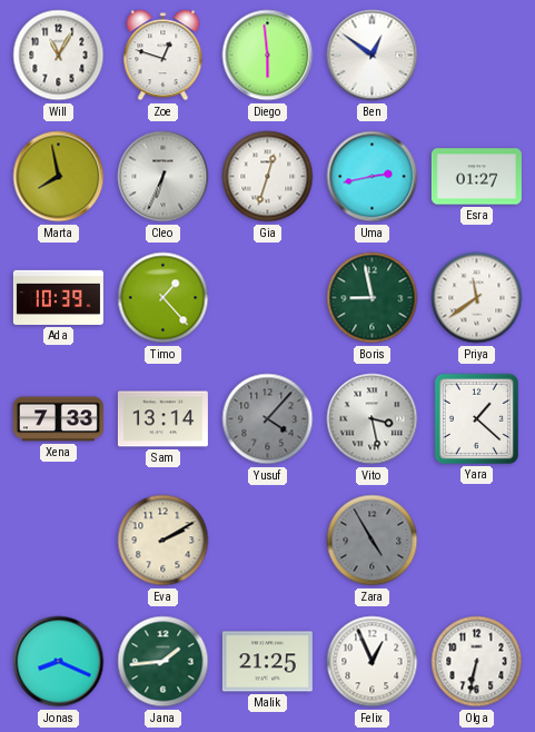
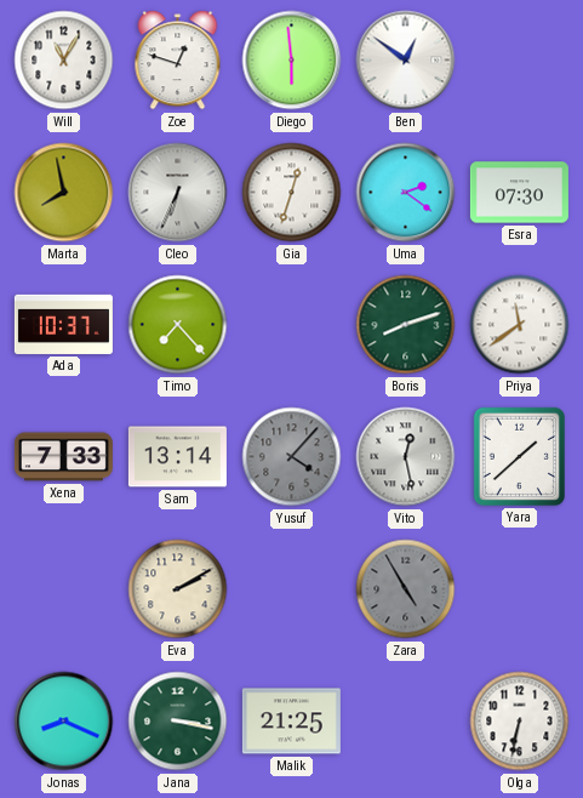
Uma: 2:43 -> 2:21 (406, 193)
Esra: 01:27 -> 07:30 (519, 193)
Ada: 10:39 -> 10:37 (63, 324)
Timo: 1:23 -> 7:23 (178, 325)
Boris: 8:58 -> 8:12 (406, 325)
Vito: 3:28 -> 12:28 (406, 457)
Yara: 1:22 -> 1:38 (519, 456)
Jana: 1:44 -> 3:17 (178, 722)
Felix: 12:56 -> none (373, 662)
